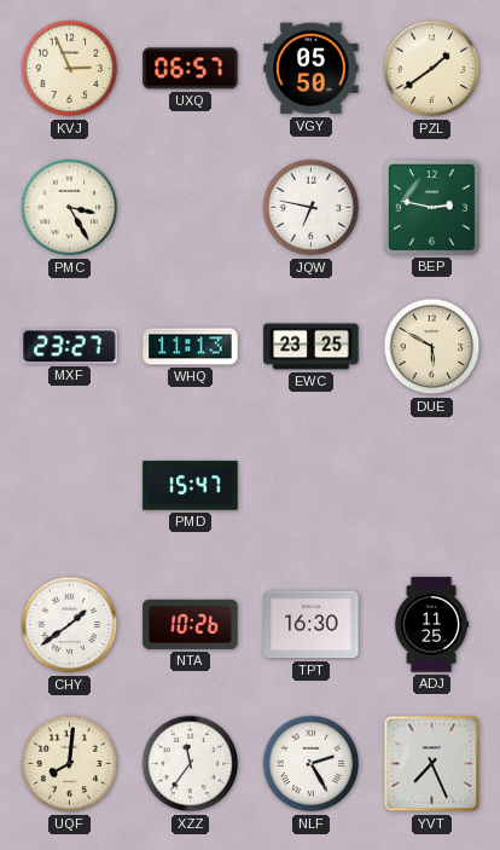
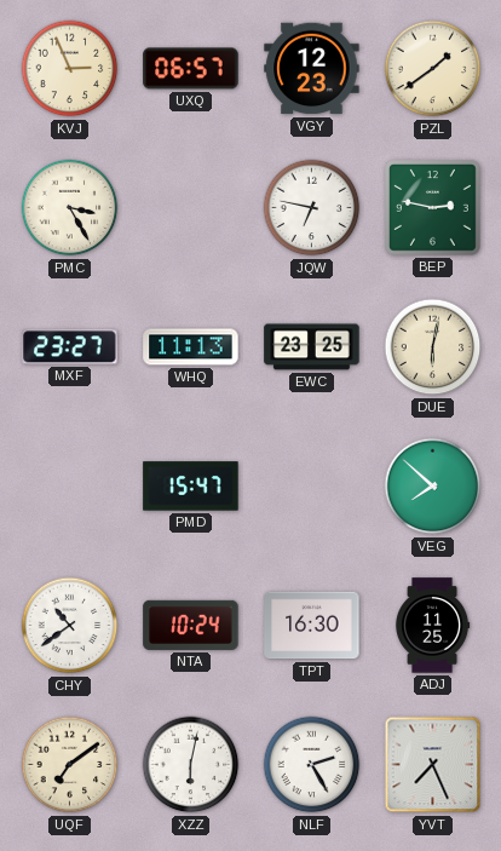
VGY: 05:50 -> 12:23 (312, 69)
DUE: 5:50 -> 6:02 (433, 347)
VEG: none -> 7:52 (433, 487)
CHY: 1:39 -> 10:39 (70, 626)
NTA: 10:26 -> 10:24 (191, 625)
UQF: 8:01 -> 7:09 (70, 765)
XZZ: 11:36 -> 6:02 (191, 765)
